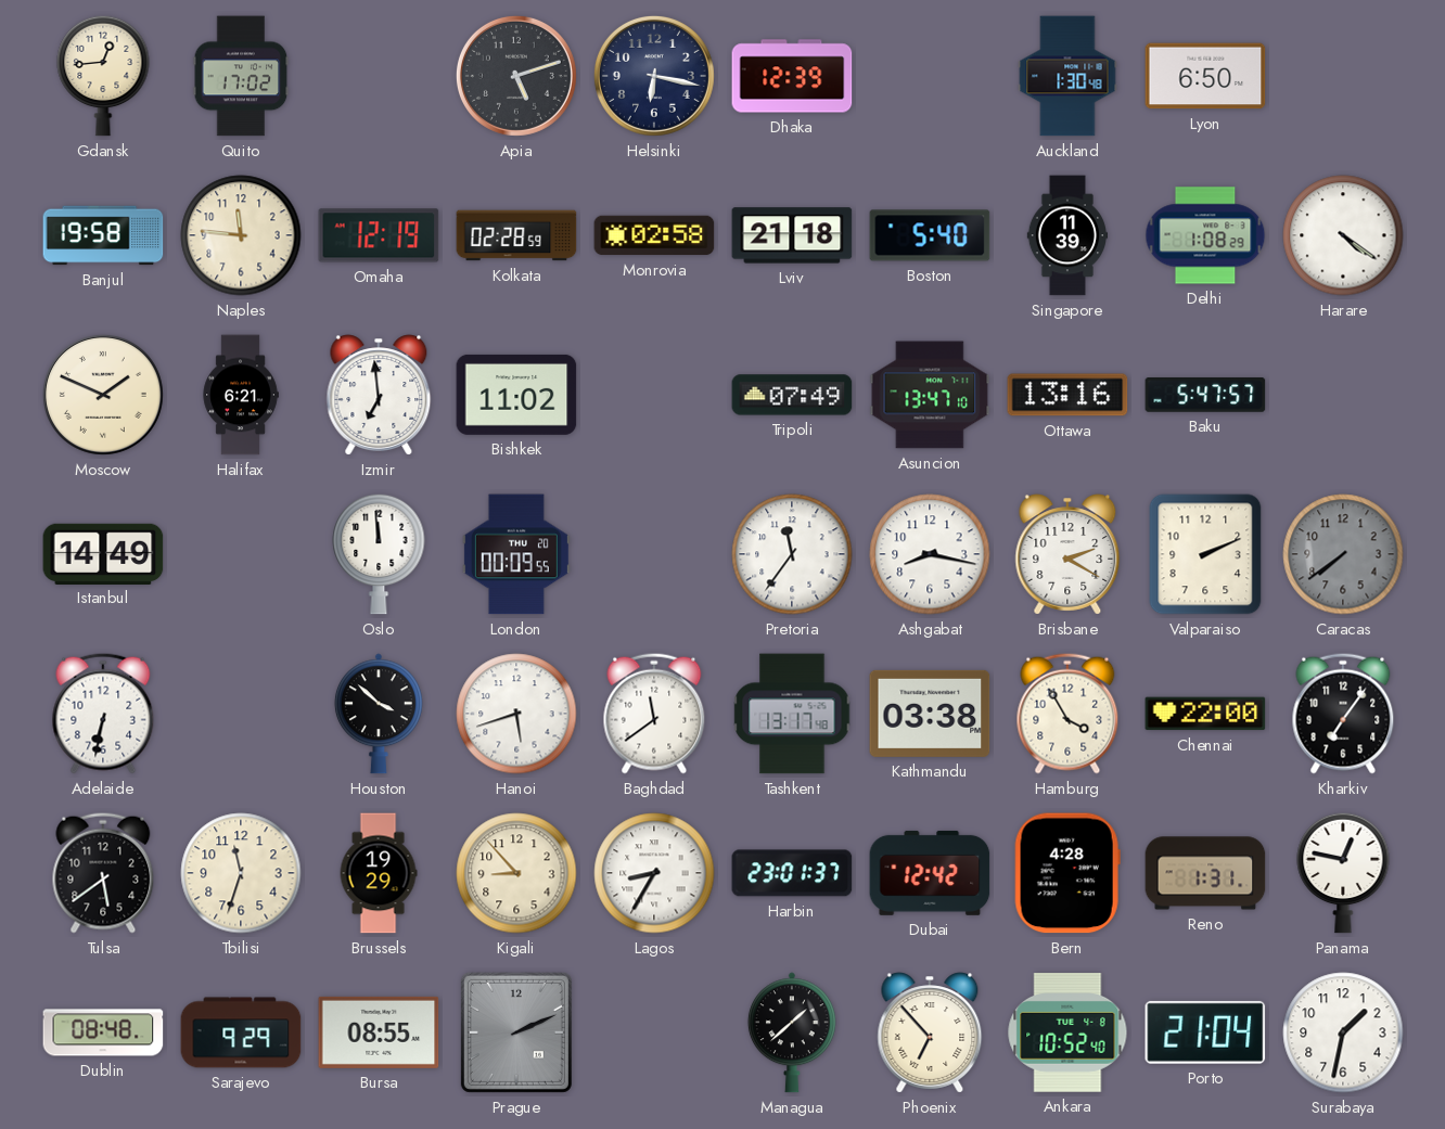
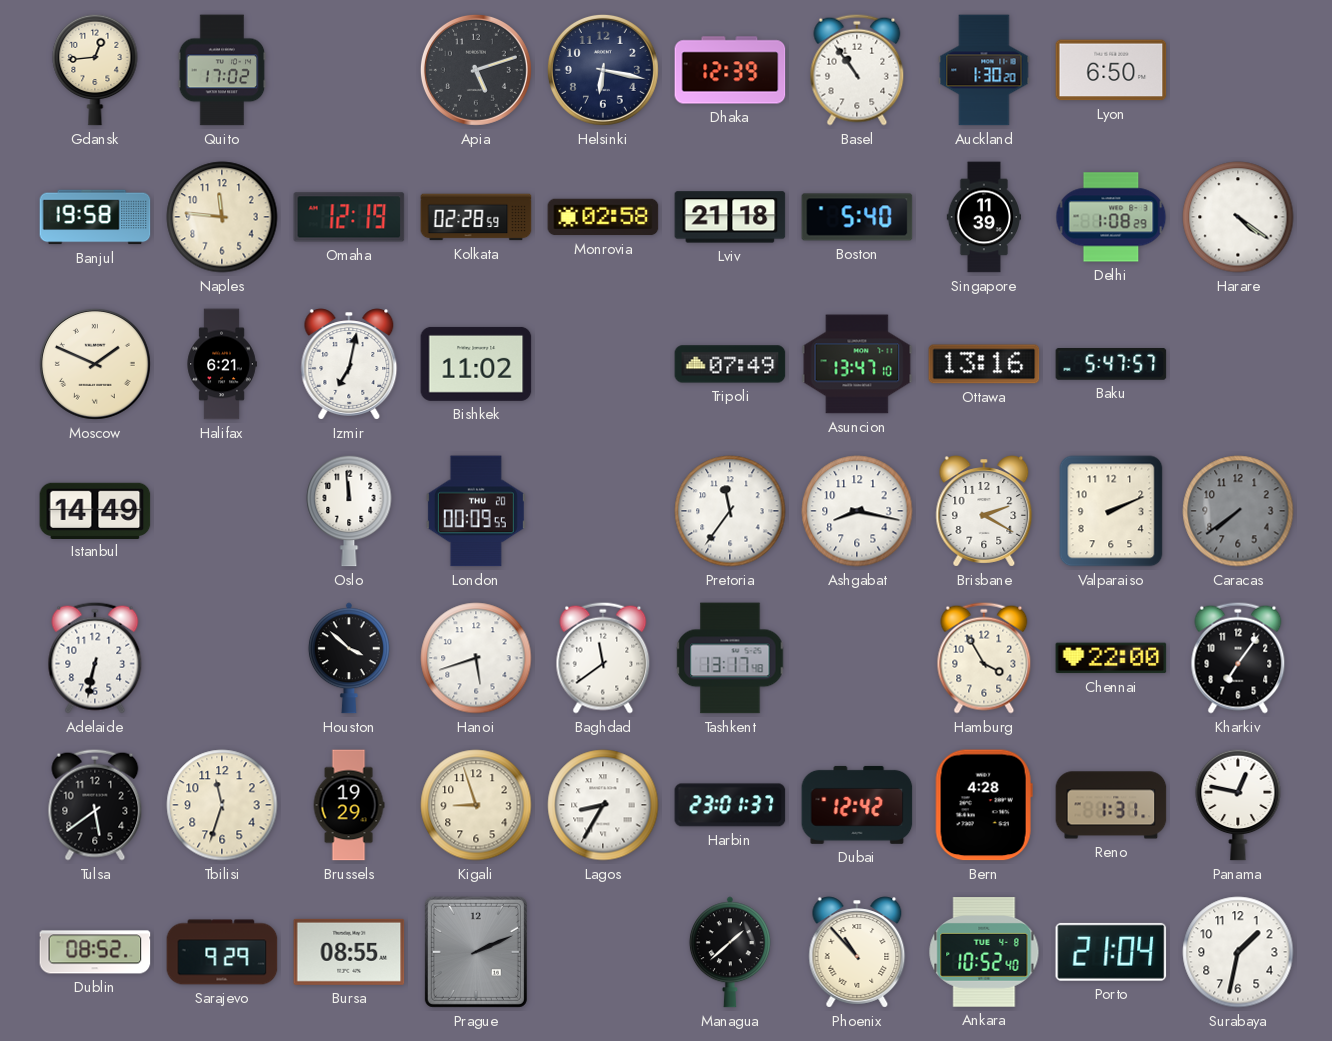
Basel: none -> 10:54 (857, 70)
Auckland: 1:30:48 -> 1:30:20 (984, 70)
Izmir: 6:59 -> 7:02 (349, 364)
Kathmandu: 03:38 -> none (930, 714)
Kigali: 8:53 -> 8:57 (476, 805)
Dublin: 08:48 -> 08:52 (95, 952)
Phoenix: 6:53 -> 10:53 (857, 952)
